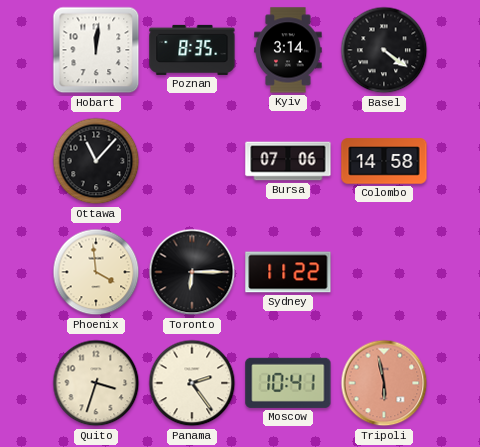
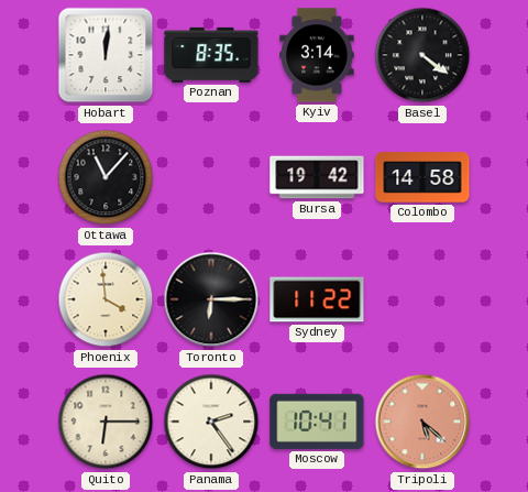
Bursa: 07:06 -> 19:42 (317, 177)
Quito: 3:33 -> 6:15 (106, 422)
Tripoli: 5:58 -> 5:22 (422, 422)
